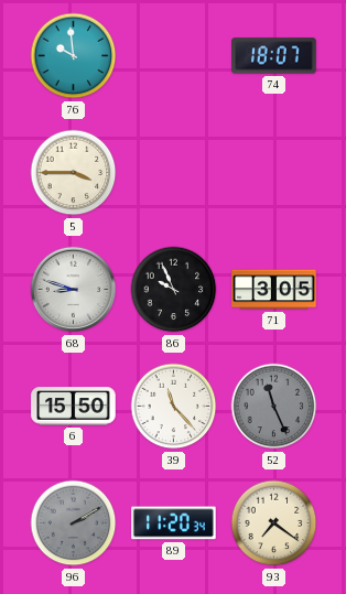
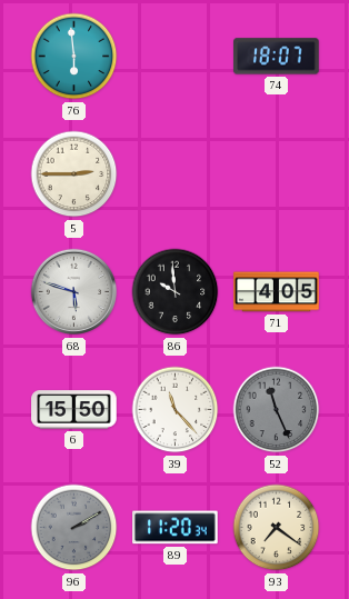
76: 9:59 -> 5:59 (74, 57)
5: 3:45 -> 2:45 (74, 174)
68: 8:48 -> 5:48 (74, 292)
86: 9:56 -> 9:59 (176, 292)
71: 3:05 -> 4:05 (277, 292)
